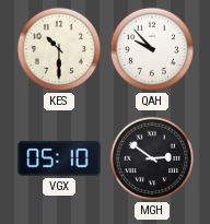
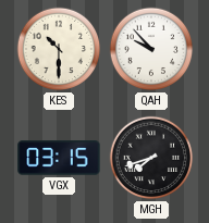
VGX: 05:10 -> 03:15 (59, 158)
MGH: 2:51 -> 7:42 (151, 158)
